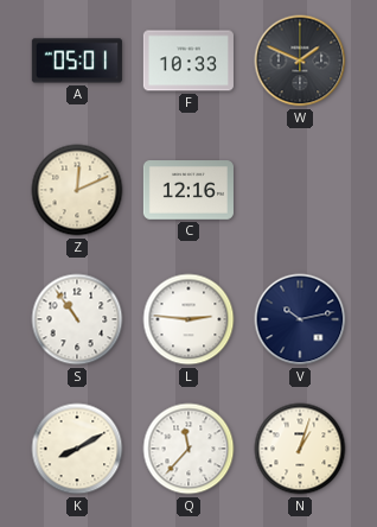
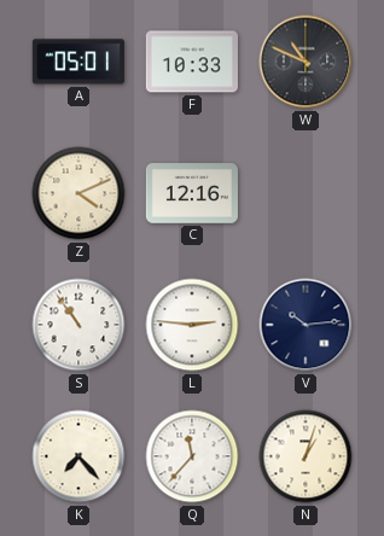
W: 1:49 -> 10:49 (306, 62)
Z: 12:11 -> 4:11 (78, 193)
V: 10:13 -> 10:14 (306, 325)
K: 8:10 -> 7:23 (78, 456)
